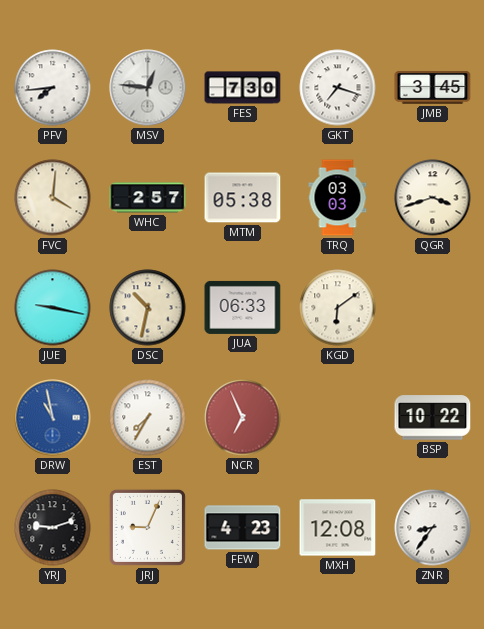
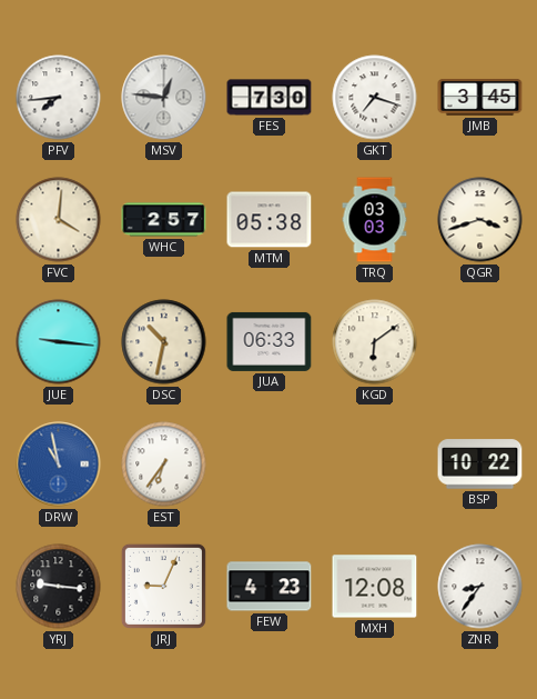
JUE: 9:17 -> 9:16 (59, 342)
EST: 7:35 -> 6:36 (164, 465)
NCR: 6:56 -> none (243, 418)
YRJ: 9:12 -> 9:16 (59, 587)
